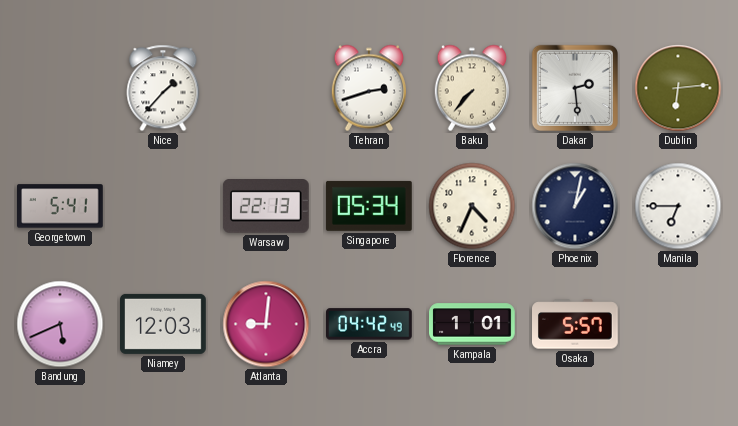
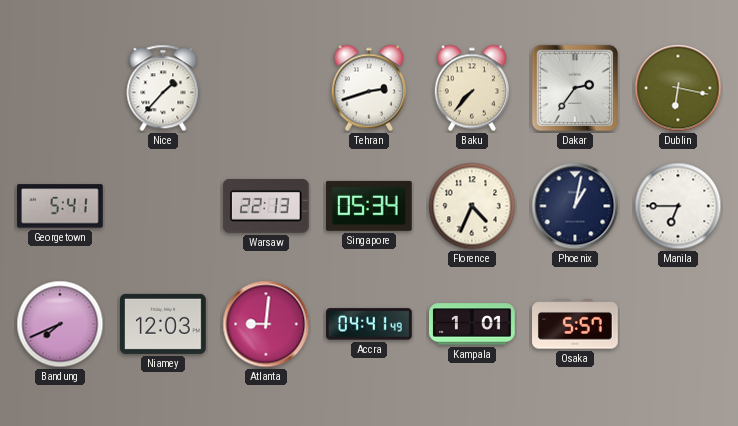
Dakar: 2:29 -> 2:36 (575, 88)
Dublin: 6:14 -> 6:17 (678, 88)
Bandung: 5:41 -> 7:41 (60, 324)
Accra: 04:42 -> 04:41 (370, 324)
